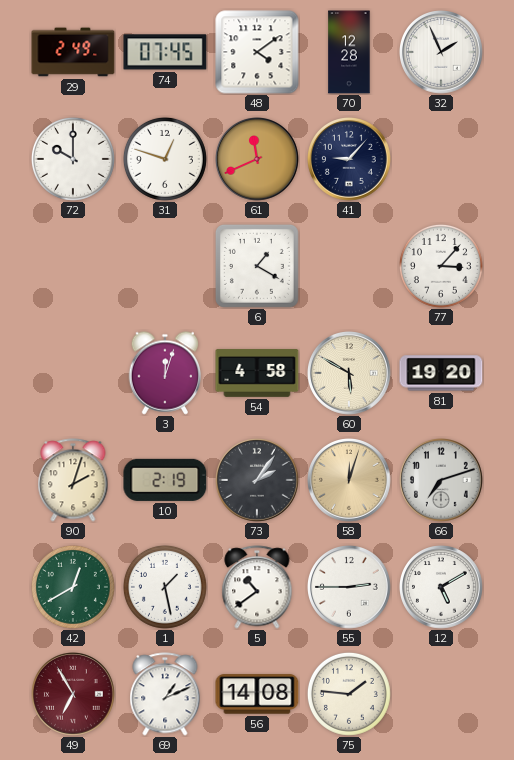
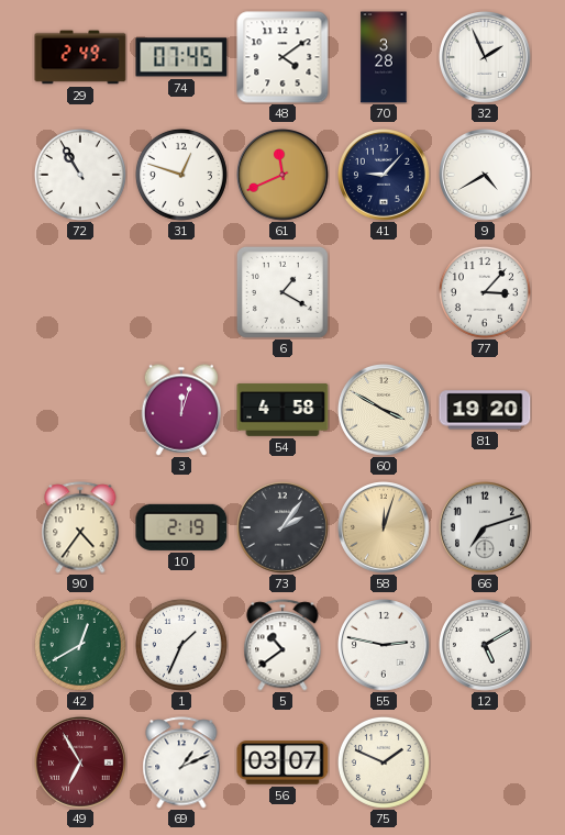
70: 12:28 -> 3:28 (384, 57)
72: 10:00 -> 10:55 (80, 175)
9: none -> 4:40 (486, 176)
60: 5:50 -> 3:50 (385, 411)
90: 2:03 -> 4:36 (80, 527)
1: 1:28 -> 1:34 (181, 645)
55: 2:45 -> 2:47 (385, 646)
56: 14:08 -> 03:07 (282, 762)
75: 1:46 -> 1:49 (384, 762)
